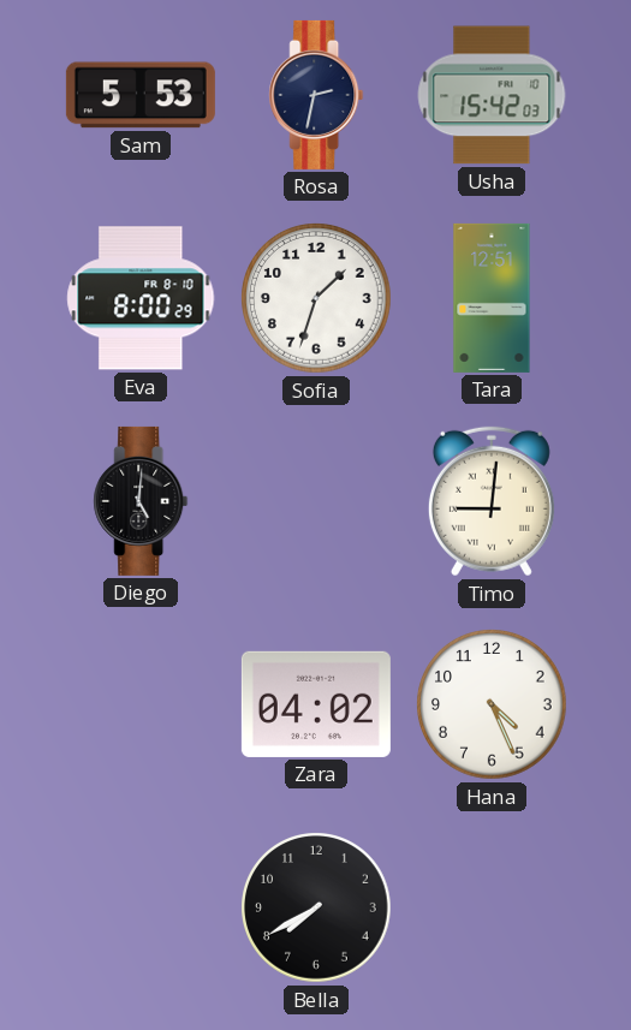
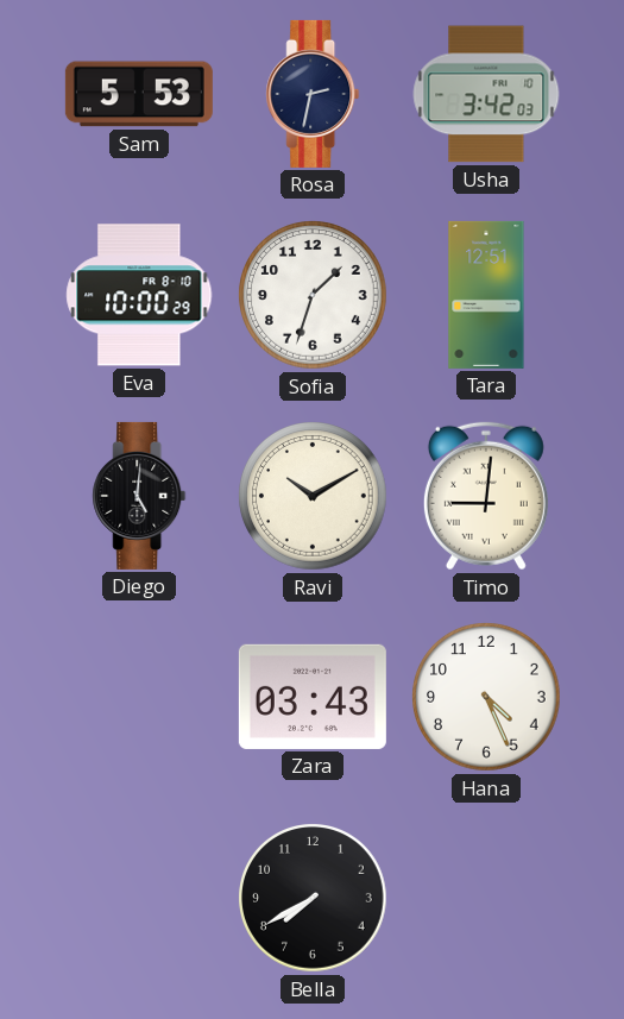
Usha: 15:42 -> 3:42 (486, 94)
Eva: 8:00 -> 10:00 (139, 295)
Ravi: none -> 10:10 (313, 496)
Zara: 04:02 -> 03:43 (313, 697)
